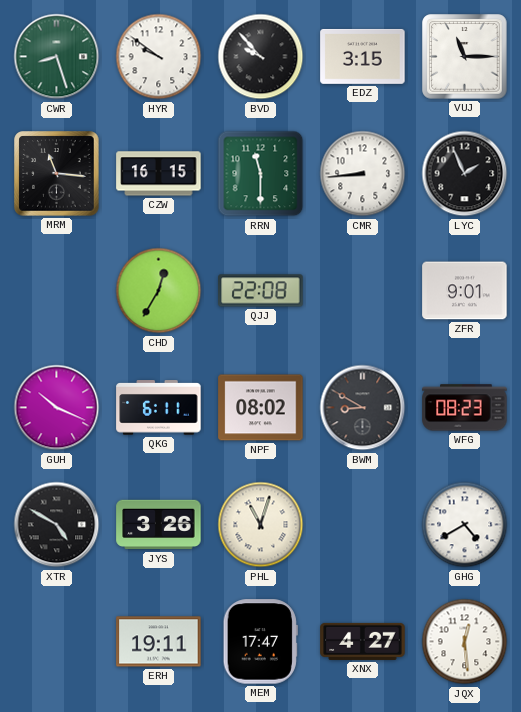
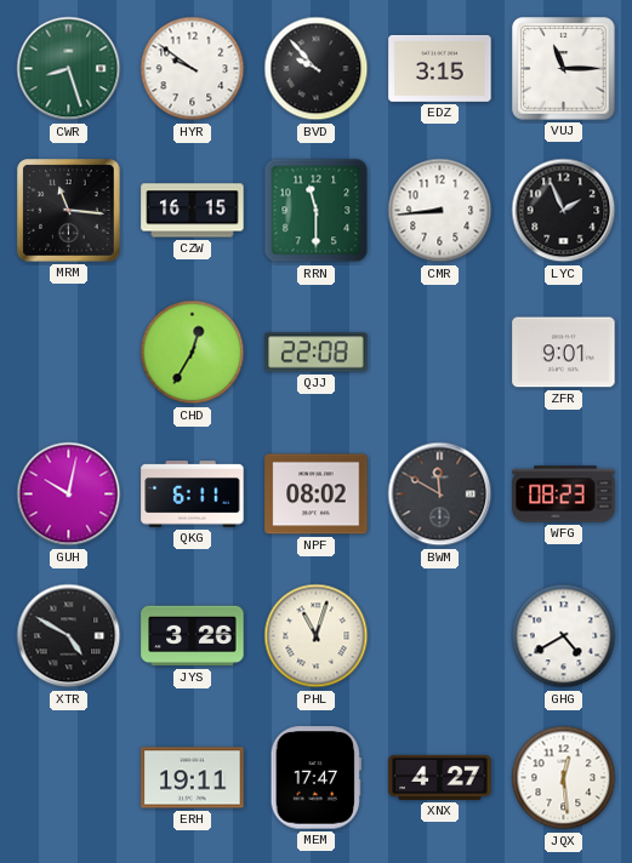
GUH: 10:19 -> 10:02 (69, 495)
BWM: 8:50 -> 11:50 (440, 495)
